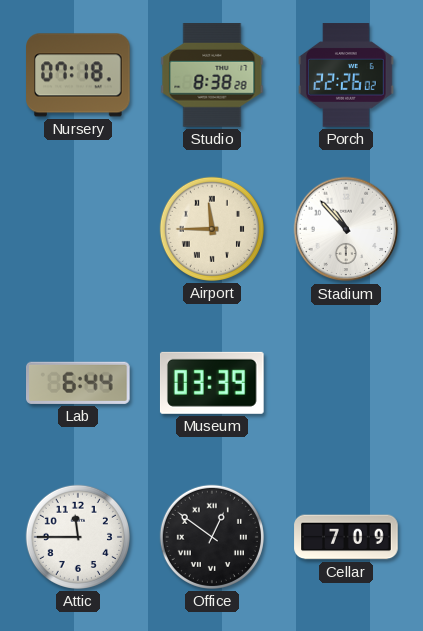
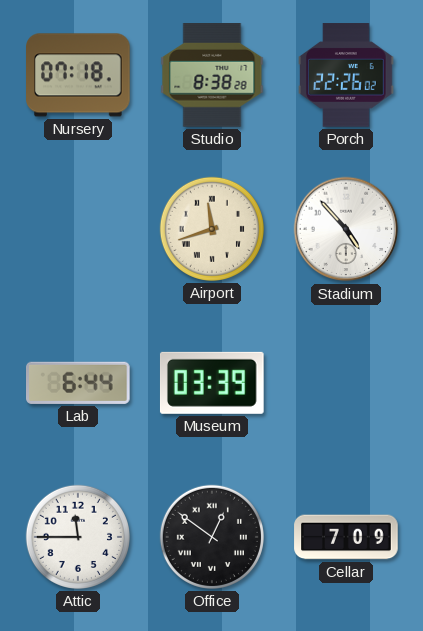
Airport: 11:45 -> 11:42 (212, 229)
Stadium: 10:53 -> 4:53 (346, 229)
